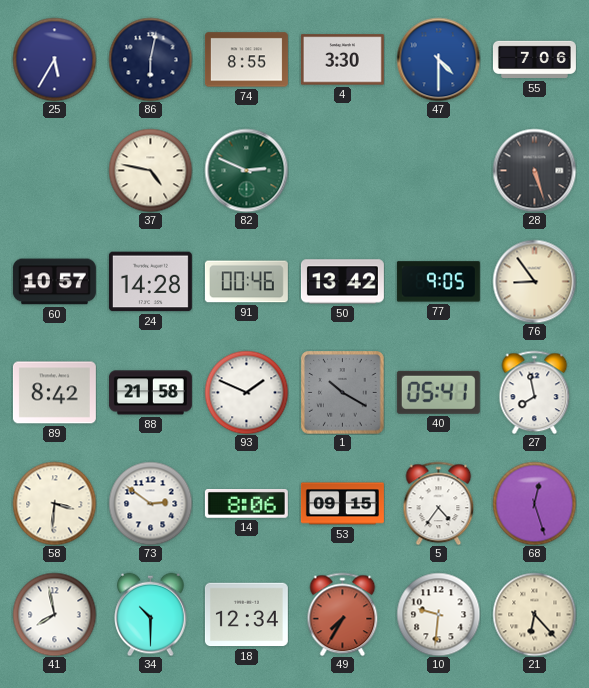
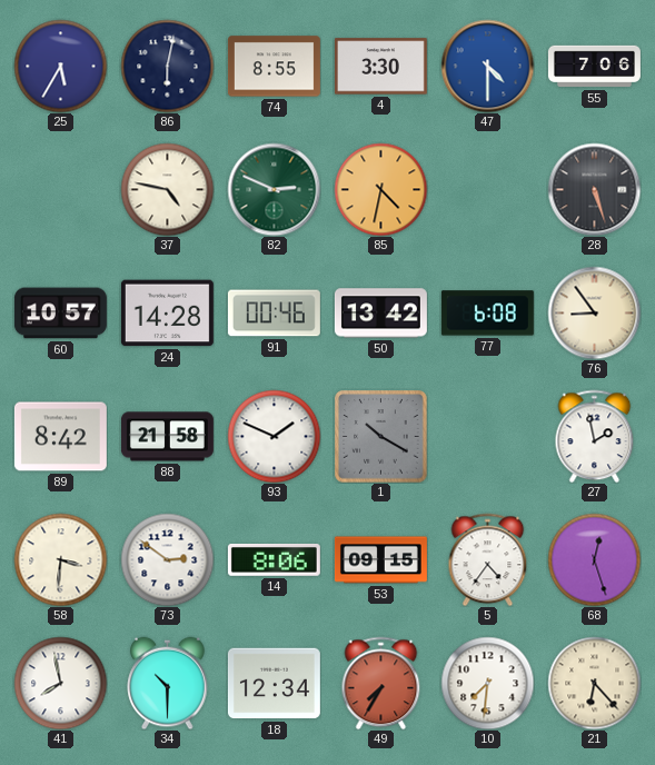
85: none -> 4:32 (380, 189)
77: 9:05 -> 6:08 (487, 314)
40: 05:41 -> none (438, 392)
27: 7:58 -> 1:58 (595, 436)
10: 9:31 -> 7:31 (487, 683)
